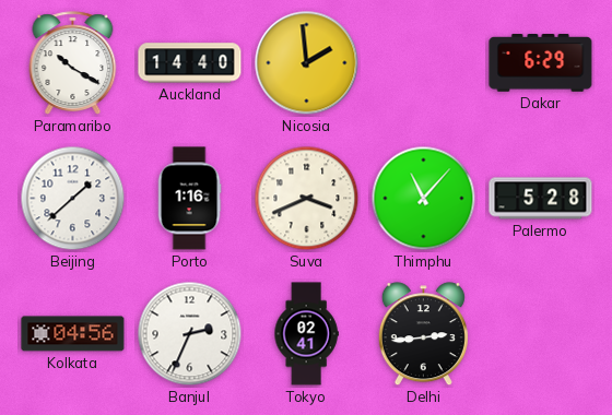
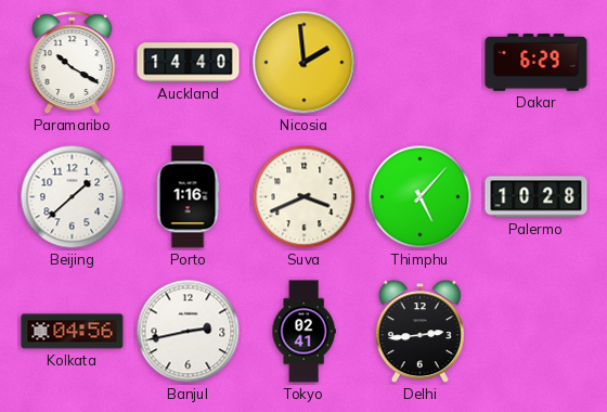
Thimphu: 11:07 -> 5:07 (421, 197)
Palermo: 5:28 -> 10:28 (537, 197)
Banjul: 2:34 -> 2:43 (189, 332)
